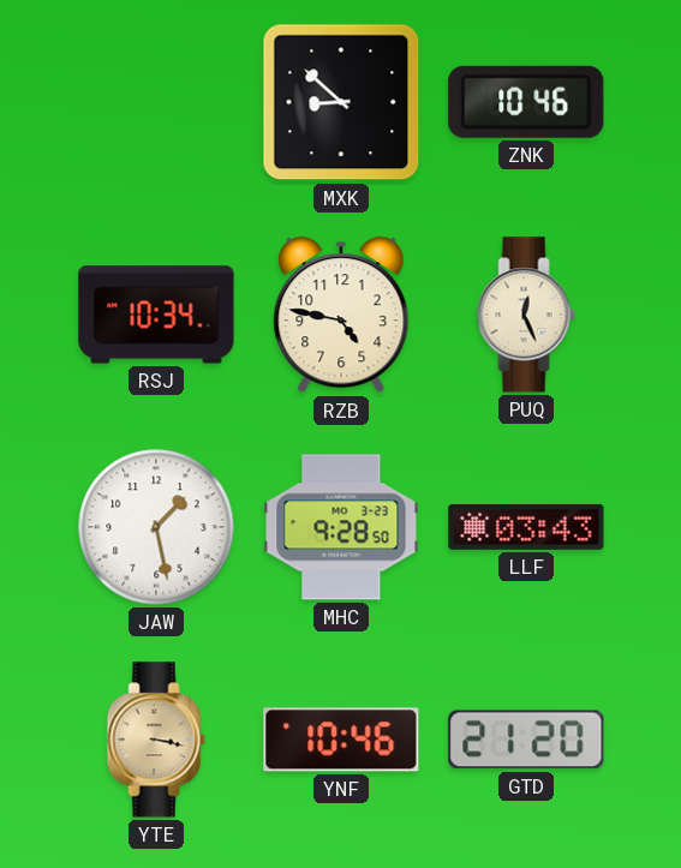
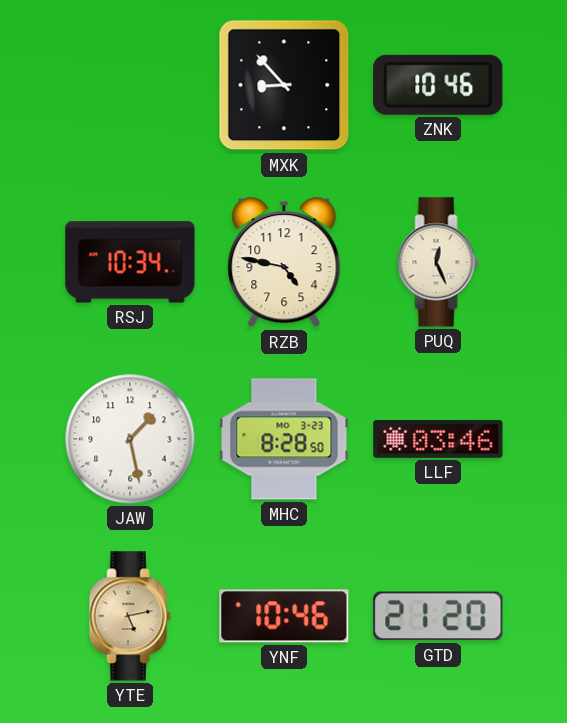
MXK: 8:52 -> 8:53 (284, 85)
MHC: 9:28 -> 8:28 (284, 439)
LLF: 03:43 -> 03:46 (438, 439)
YTE: 3:17 -> 5:13 (130, 616)
